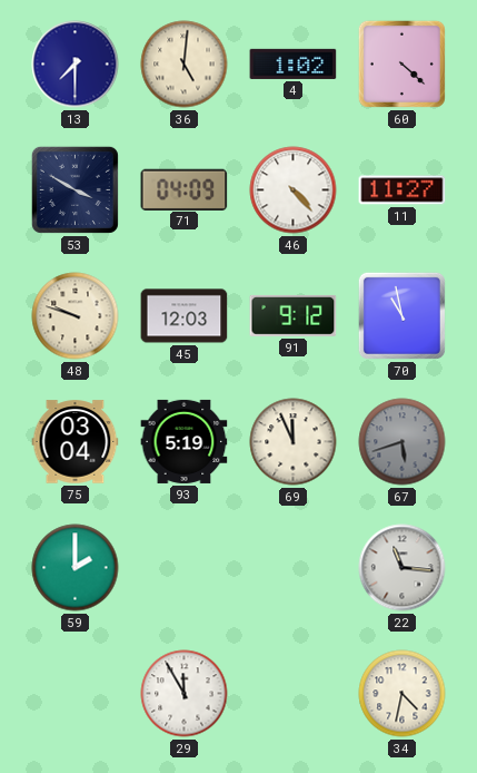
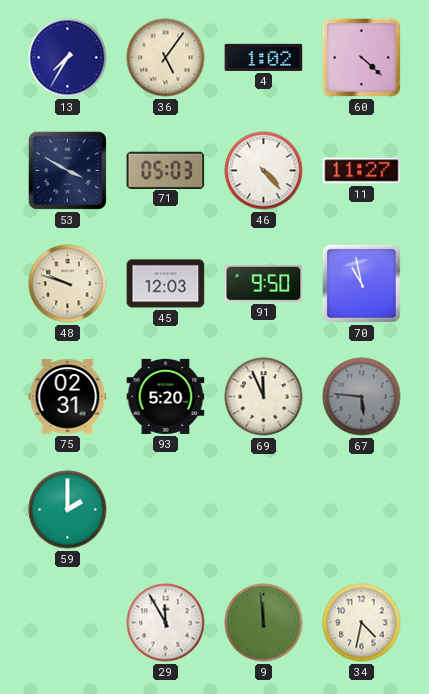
13: 7:30 -> 7:35 (68, 58)
36: 5:01 -> 5:06 (166, 58)
71: 04:09 -> 05:03 (166, 170)
91: 9:12 -> 9:50 (264, 283)
75: 03:04 -> 02:31 (68, 397)
93: 5:19 -> 5:20 (166, 396)
67: 5:42 -> 5:46 (362, 397)
22: 11:16 -> none (403, 568)
9: none -> 11:59 (264, 623)
